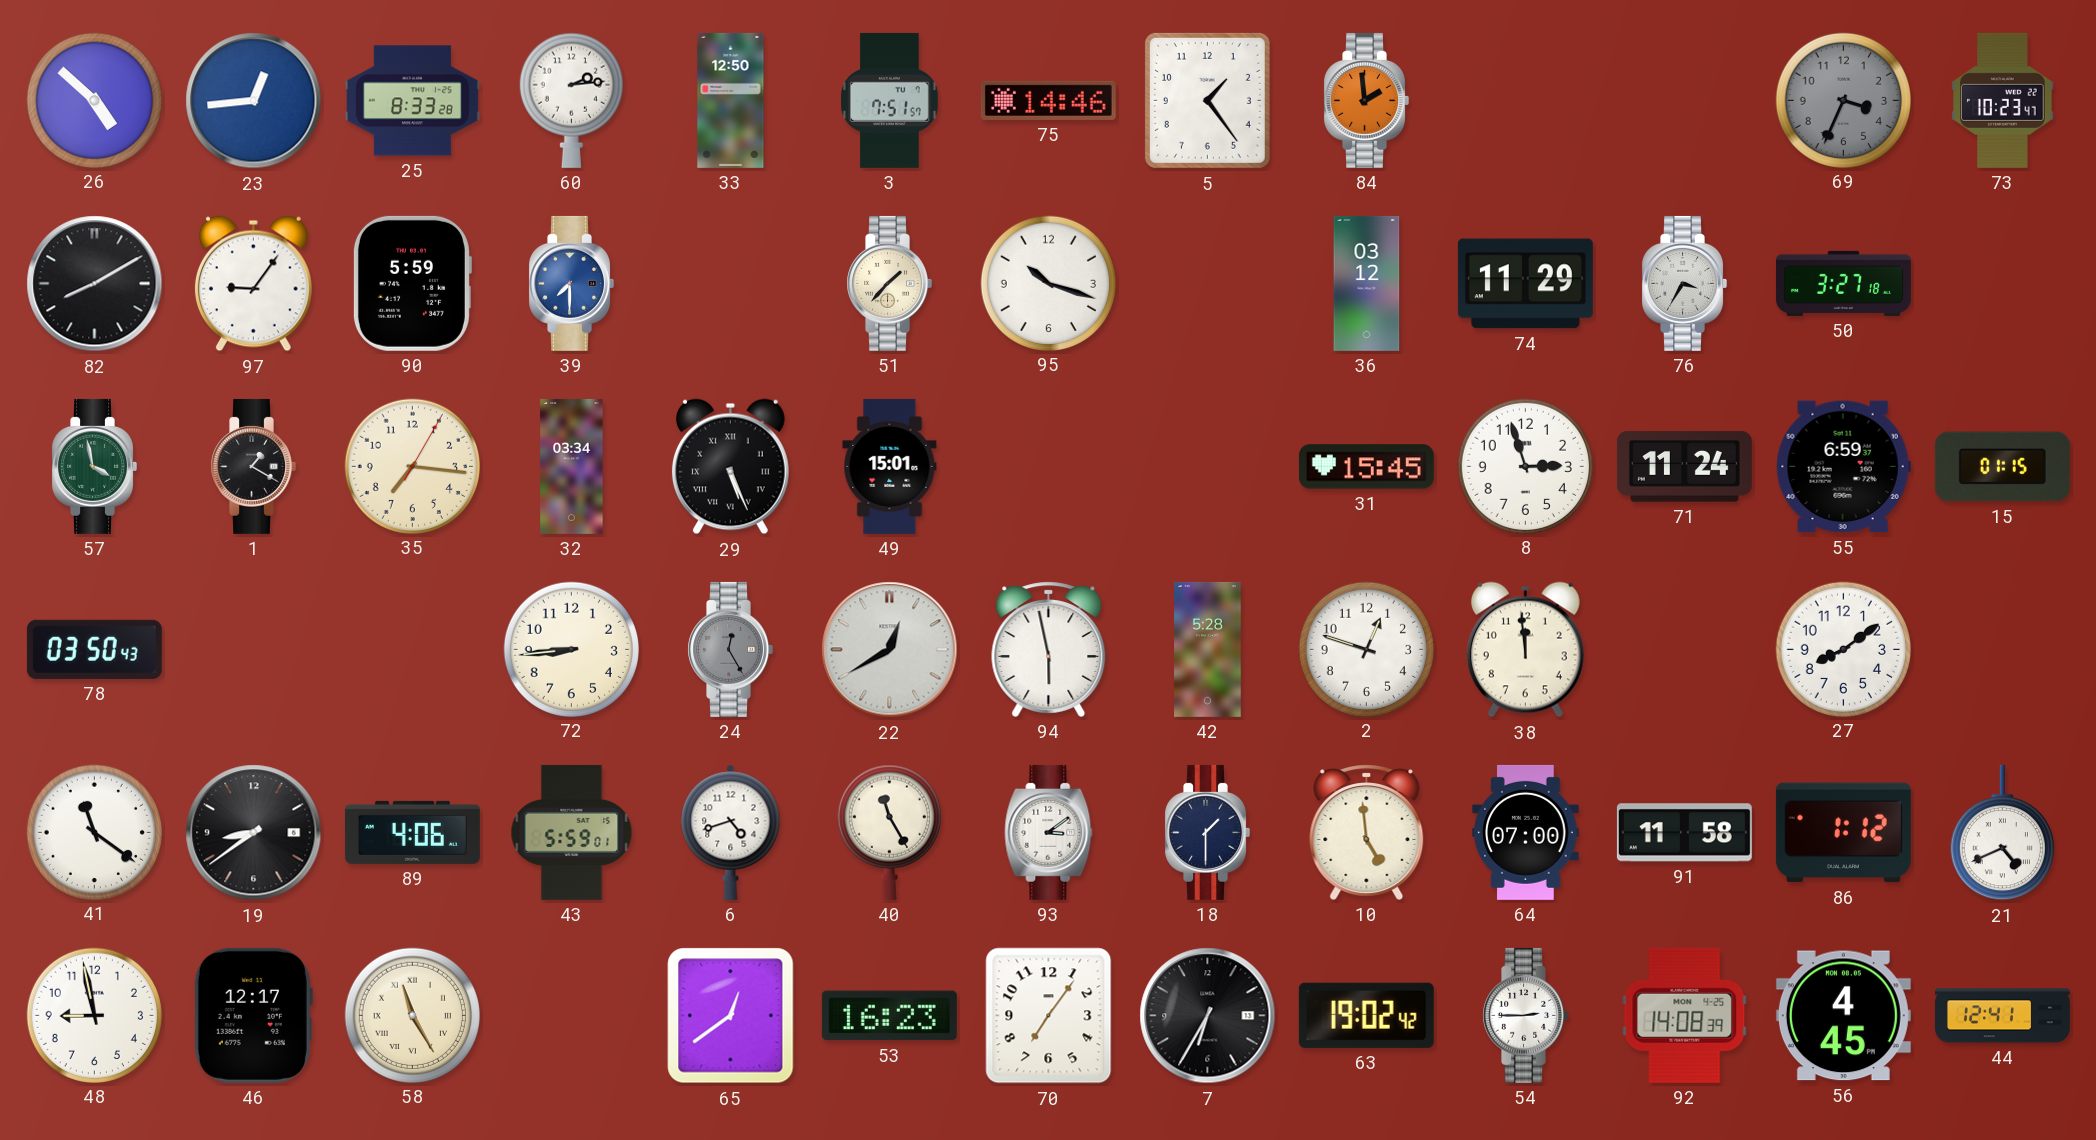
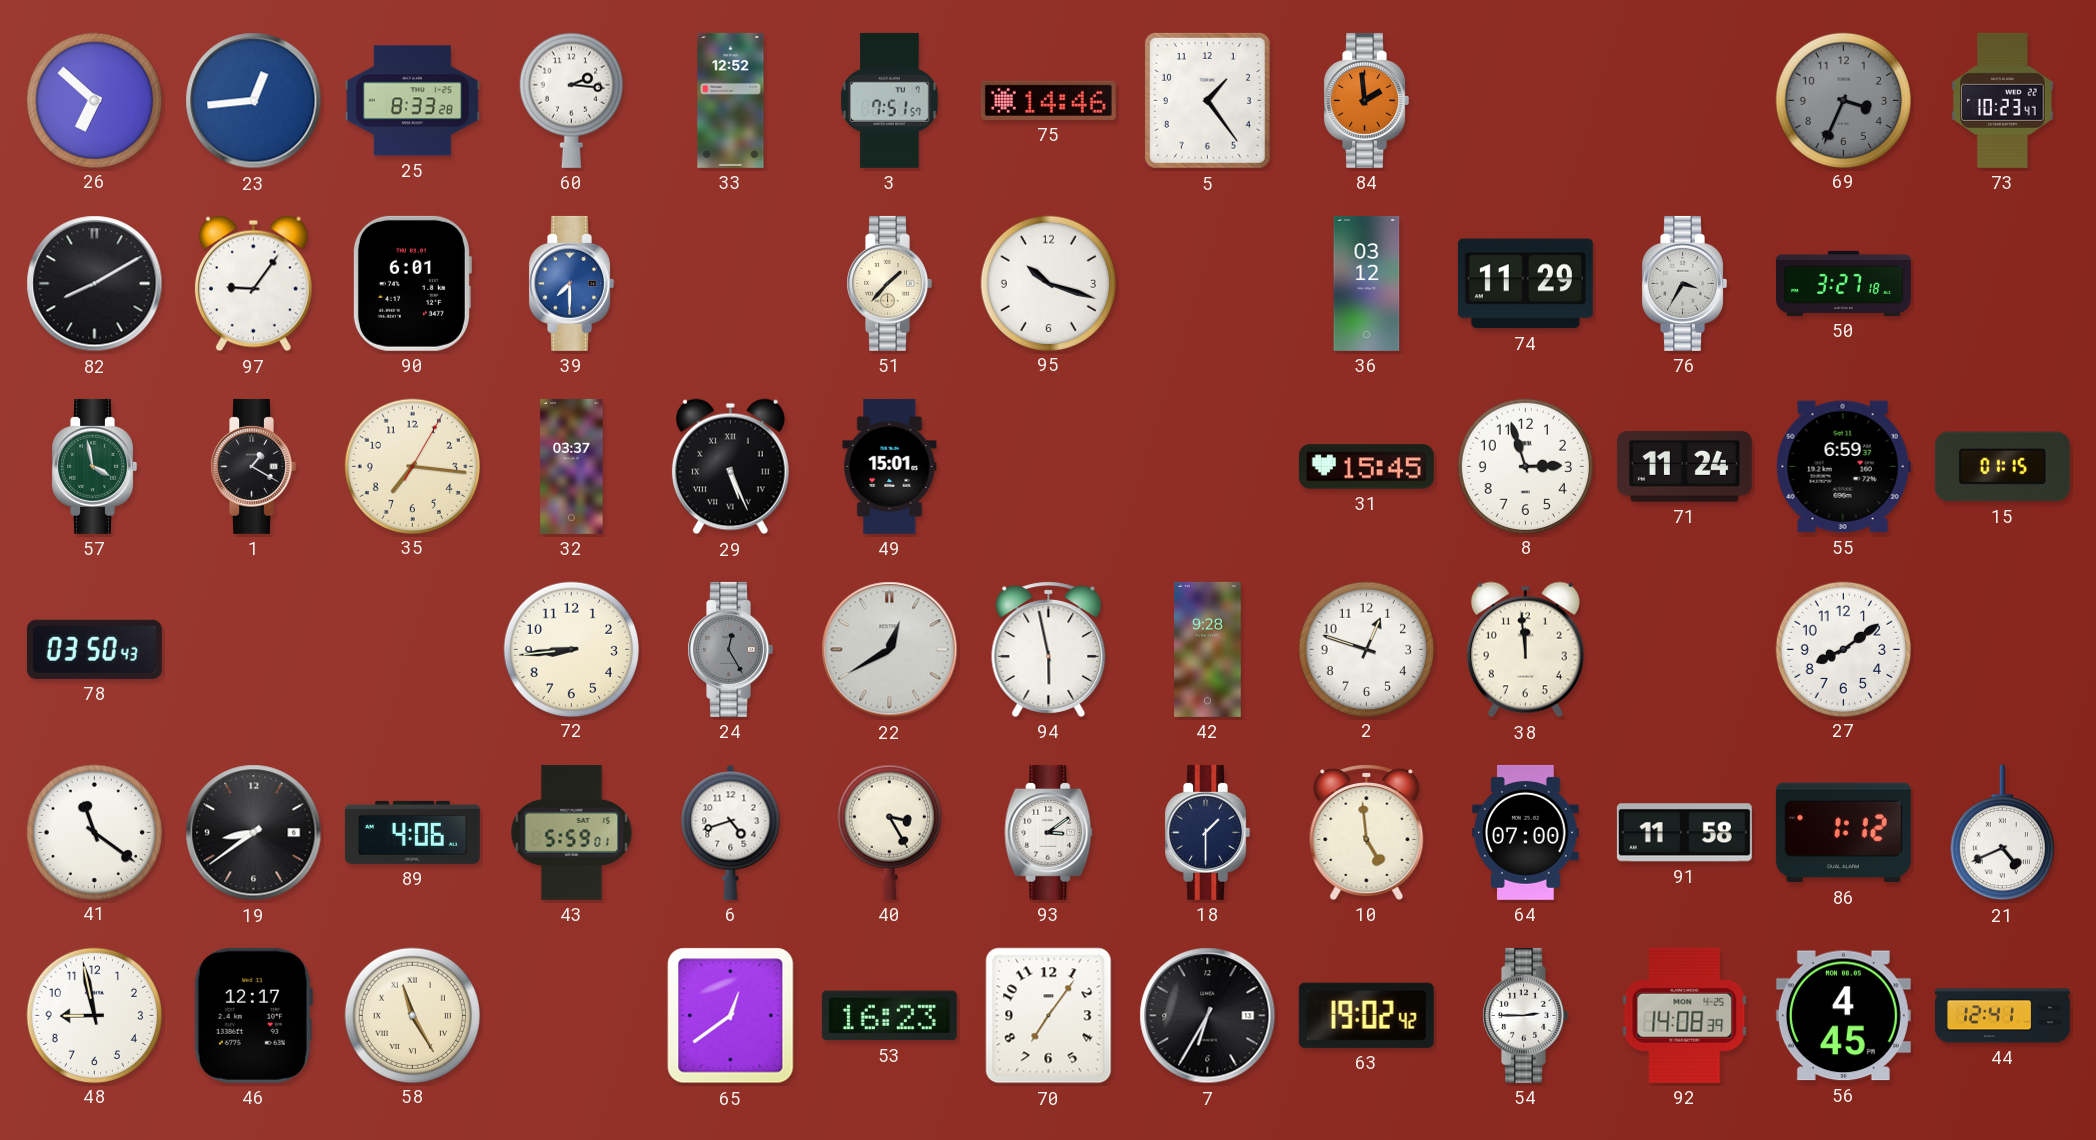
26: 4:52 -> 6:52 (94, 100)
60: 2:14 -> 2:16 (571, 100)
33: 12:50 -> 12:52 (731, 100)
90: 5:59 -> 6:01 (412, 283)
32: 03:34 -> 03:37 (572, 466)
42: 5:28 -> 9:28 (1208, 649)
40: 11:25 -> 3:25 (889, 832)
